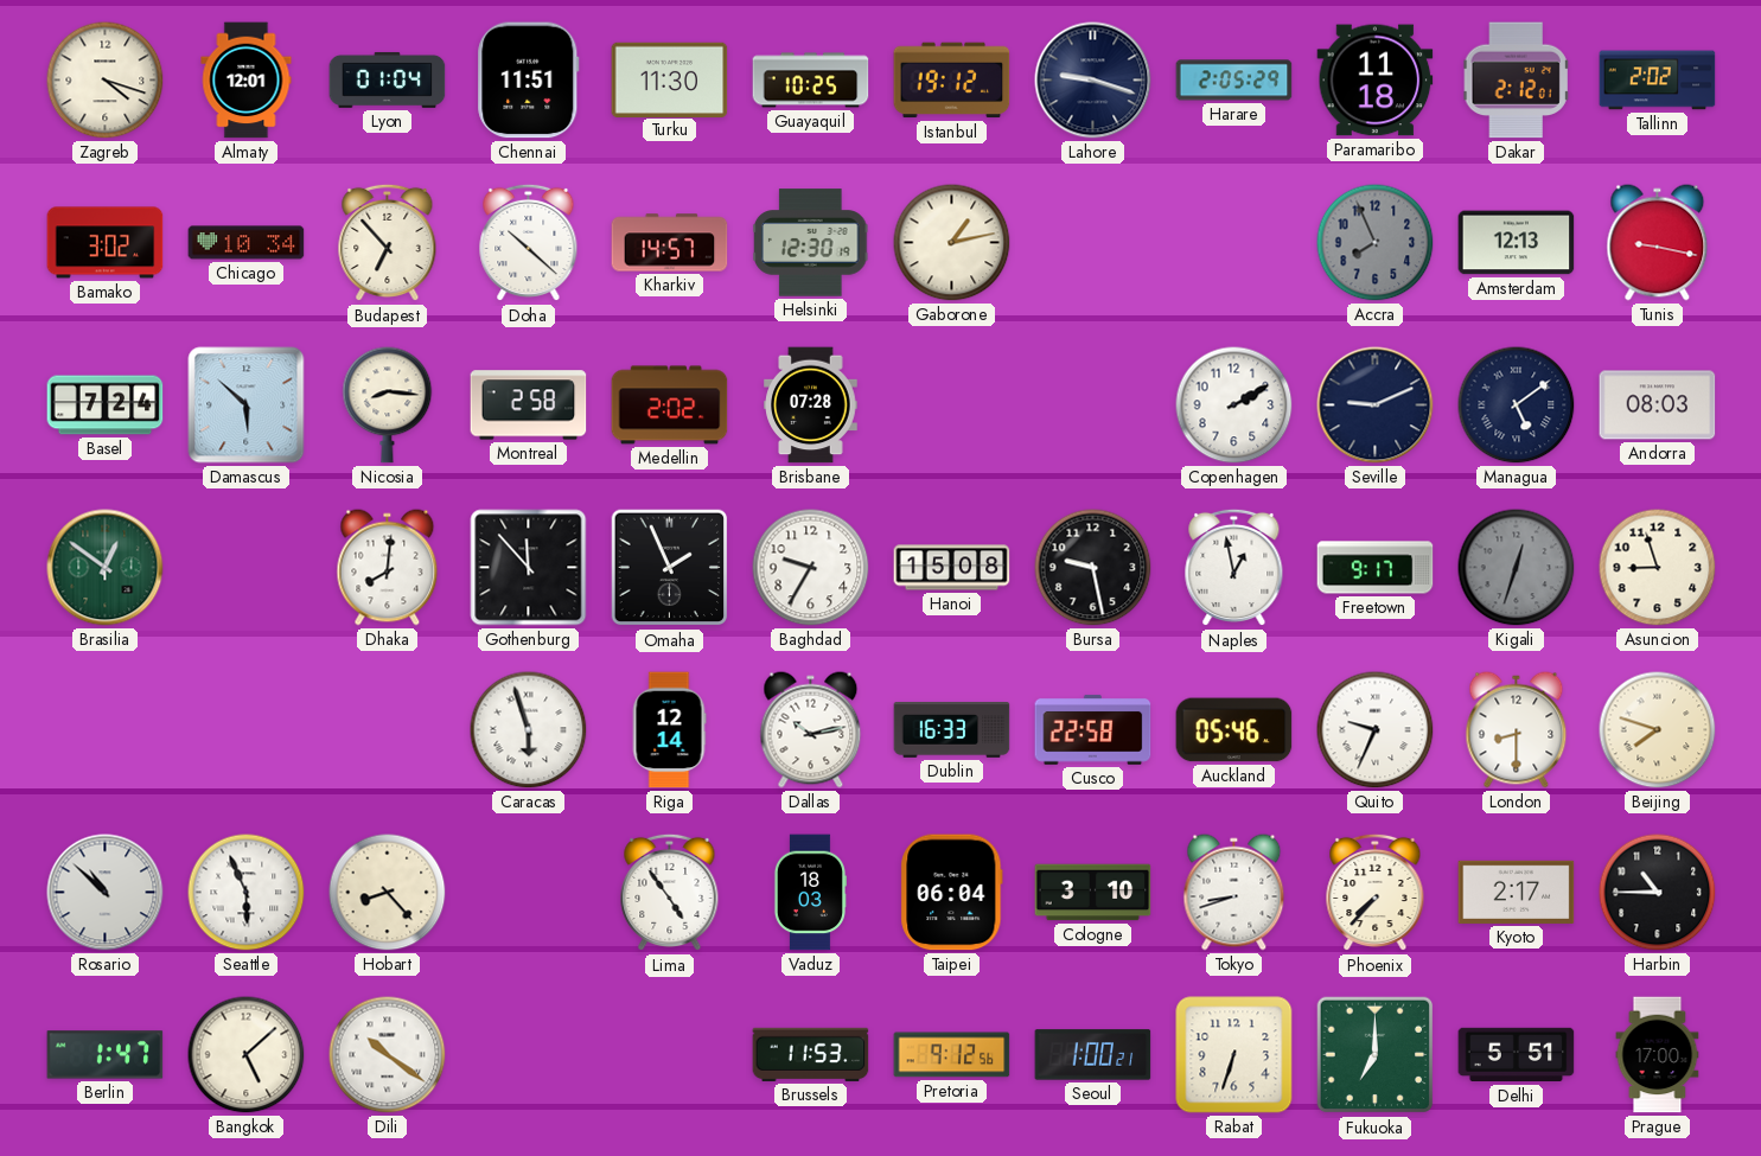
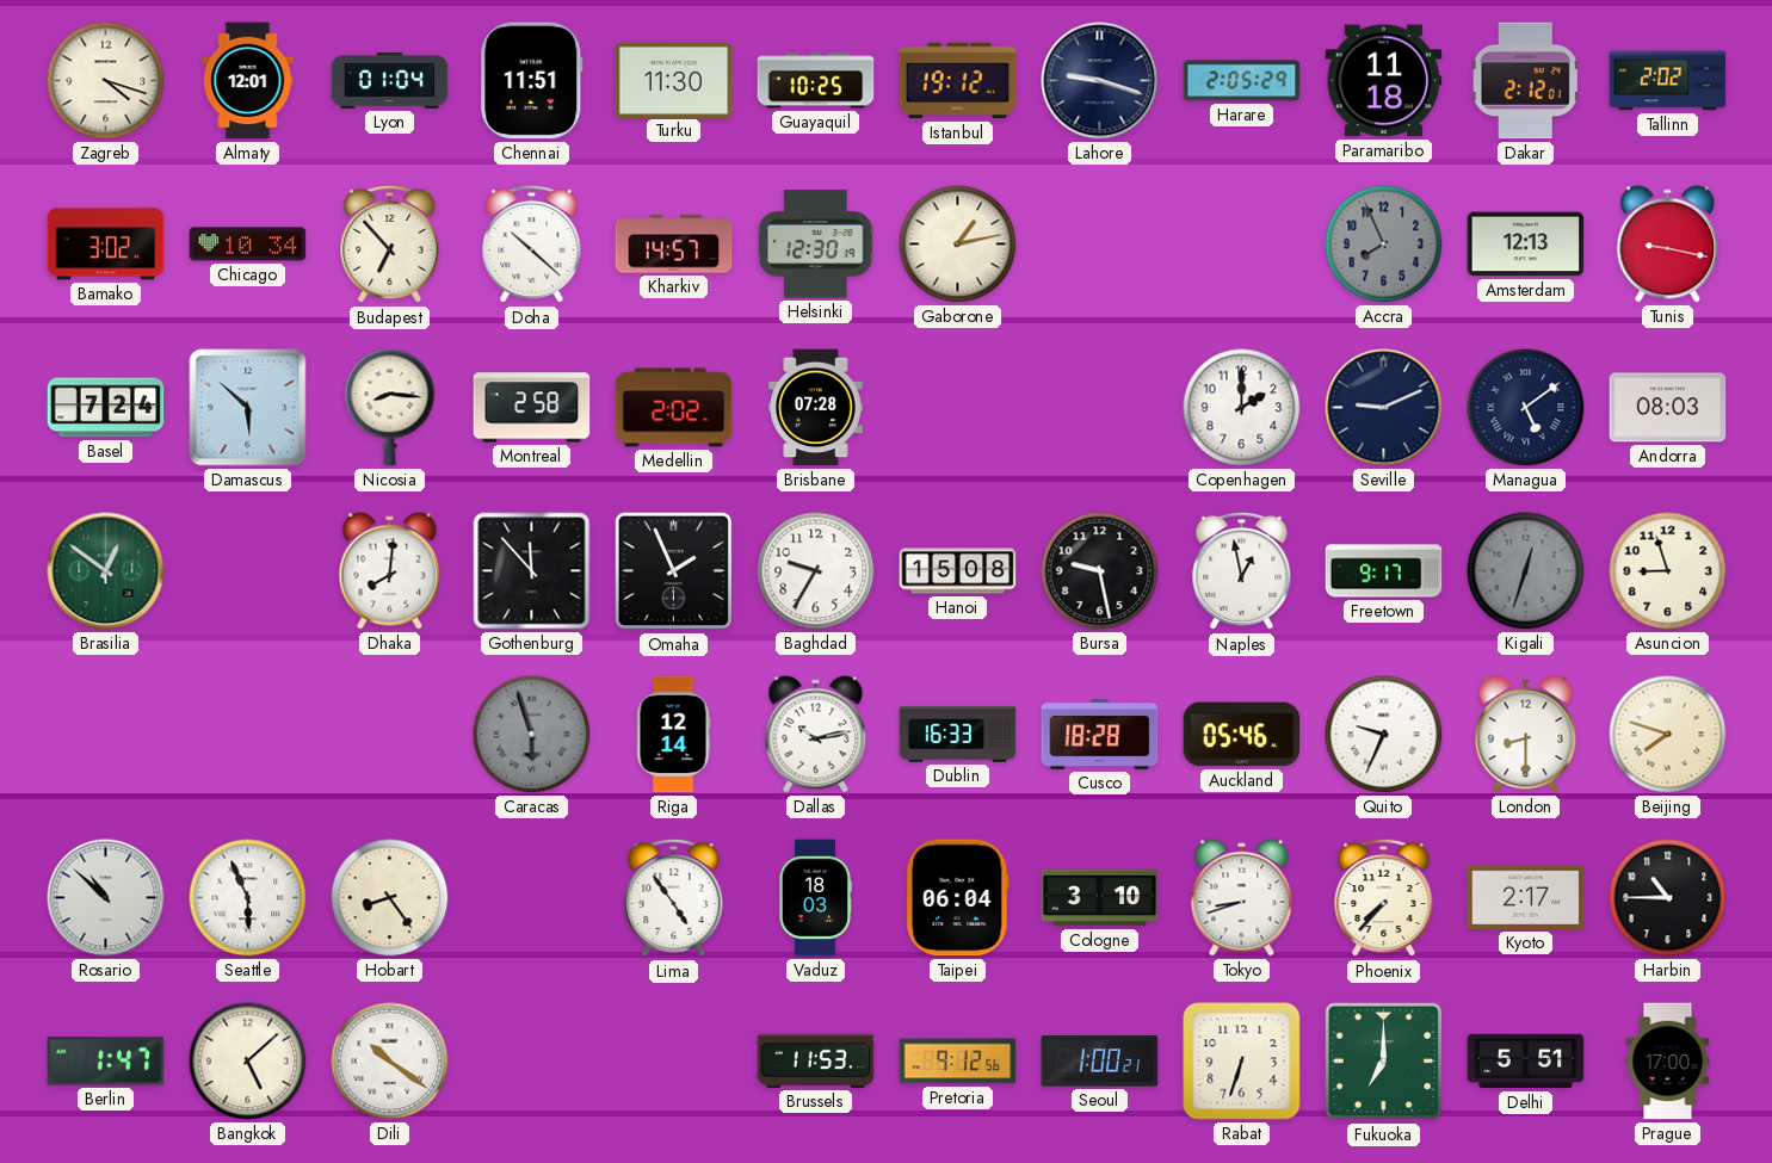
Copenhagen: 2:10 -> 2:00 (1242, 408)
Caracas dial: white -> grey (532, 735)
Cusco: 22:58 -> 18:28 (1100, 735)
Hobart: 8:23 -> 8:24 (390, 898)
